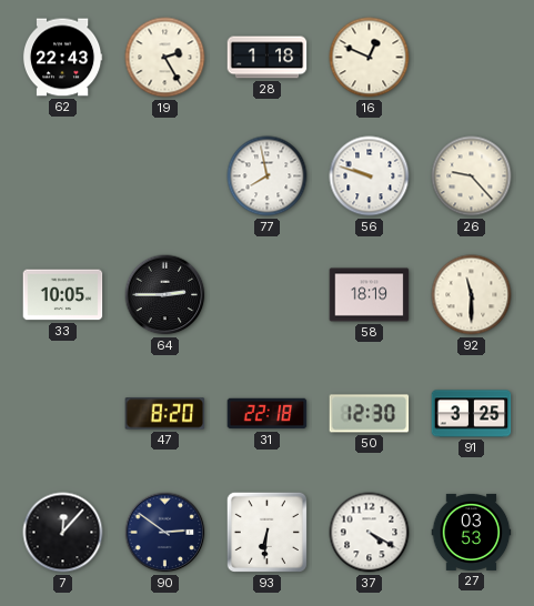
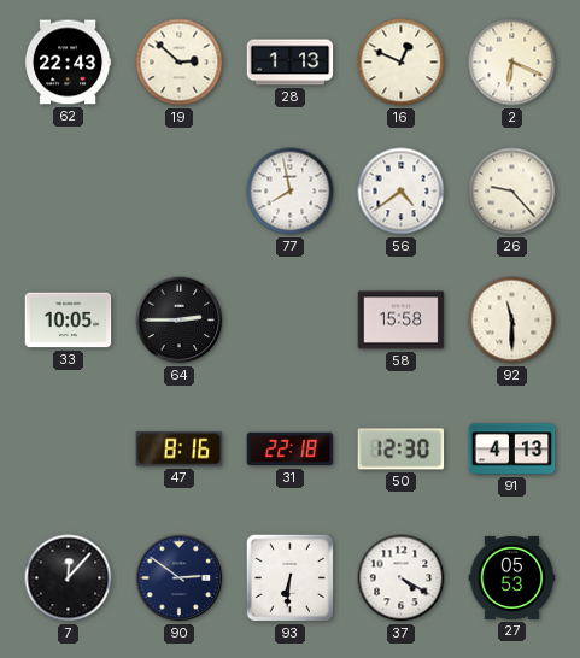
19: 2:25 -> 2:52 (180, 63)
28: 1:18 -> 1:13 (291, 63)
2: none -> 6:19 (512, 63)
56: 9:48 -> 4:39 (402, 192)
58: 18:19 -> 15:58 (402, 321)
47: 8:20 -> 8:16 (180, 450)
91: 3:25 -> 4:13 (512, 450)
27: 03:53 -> 05:53 (512, 577)
